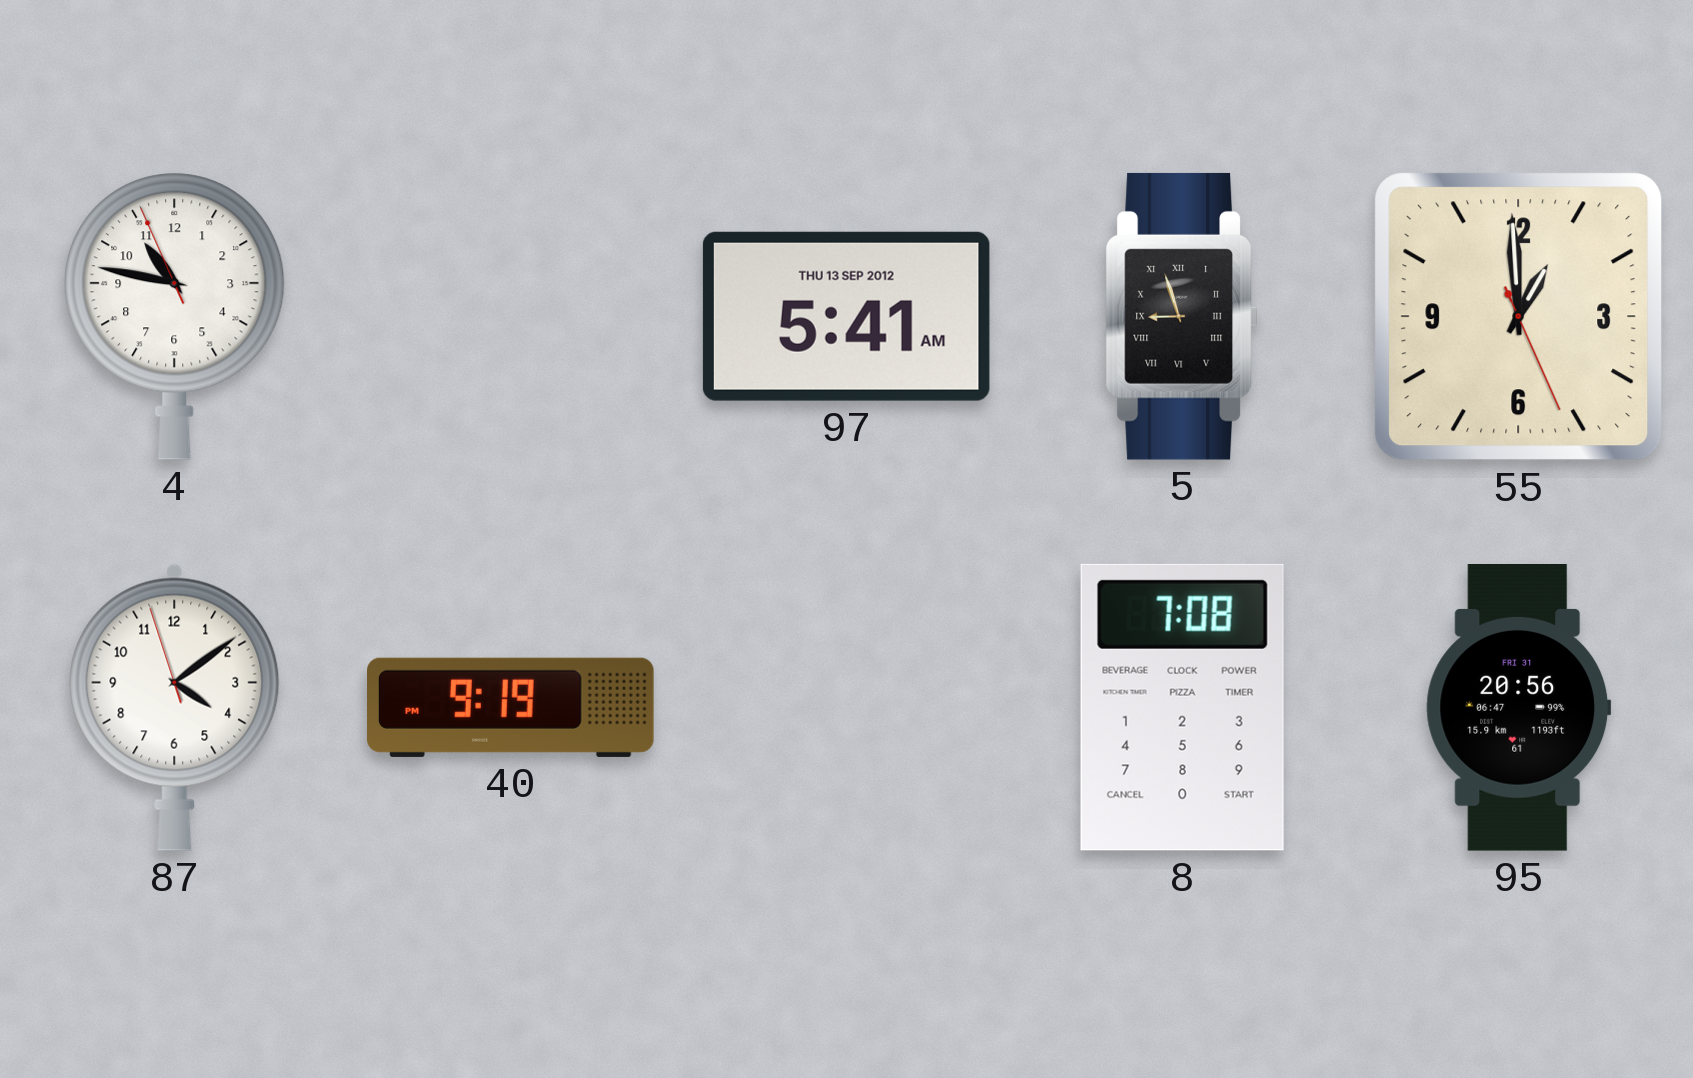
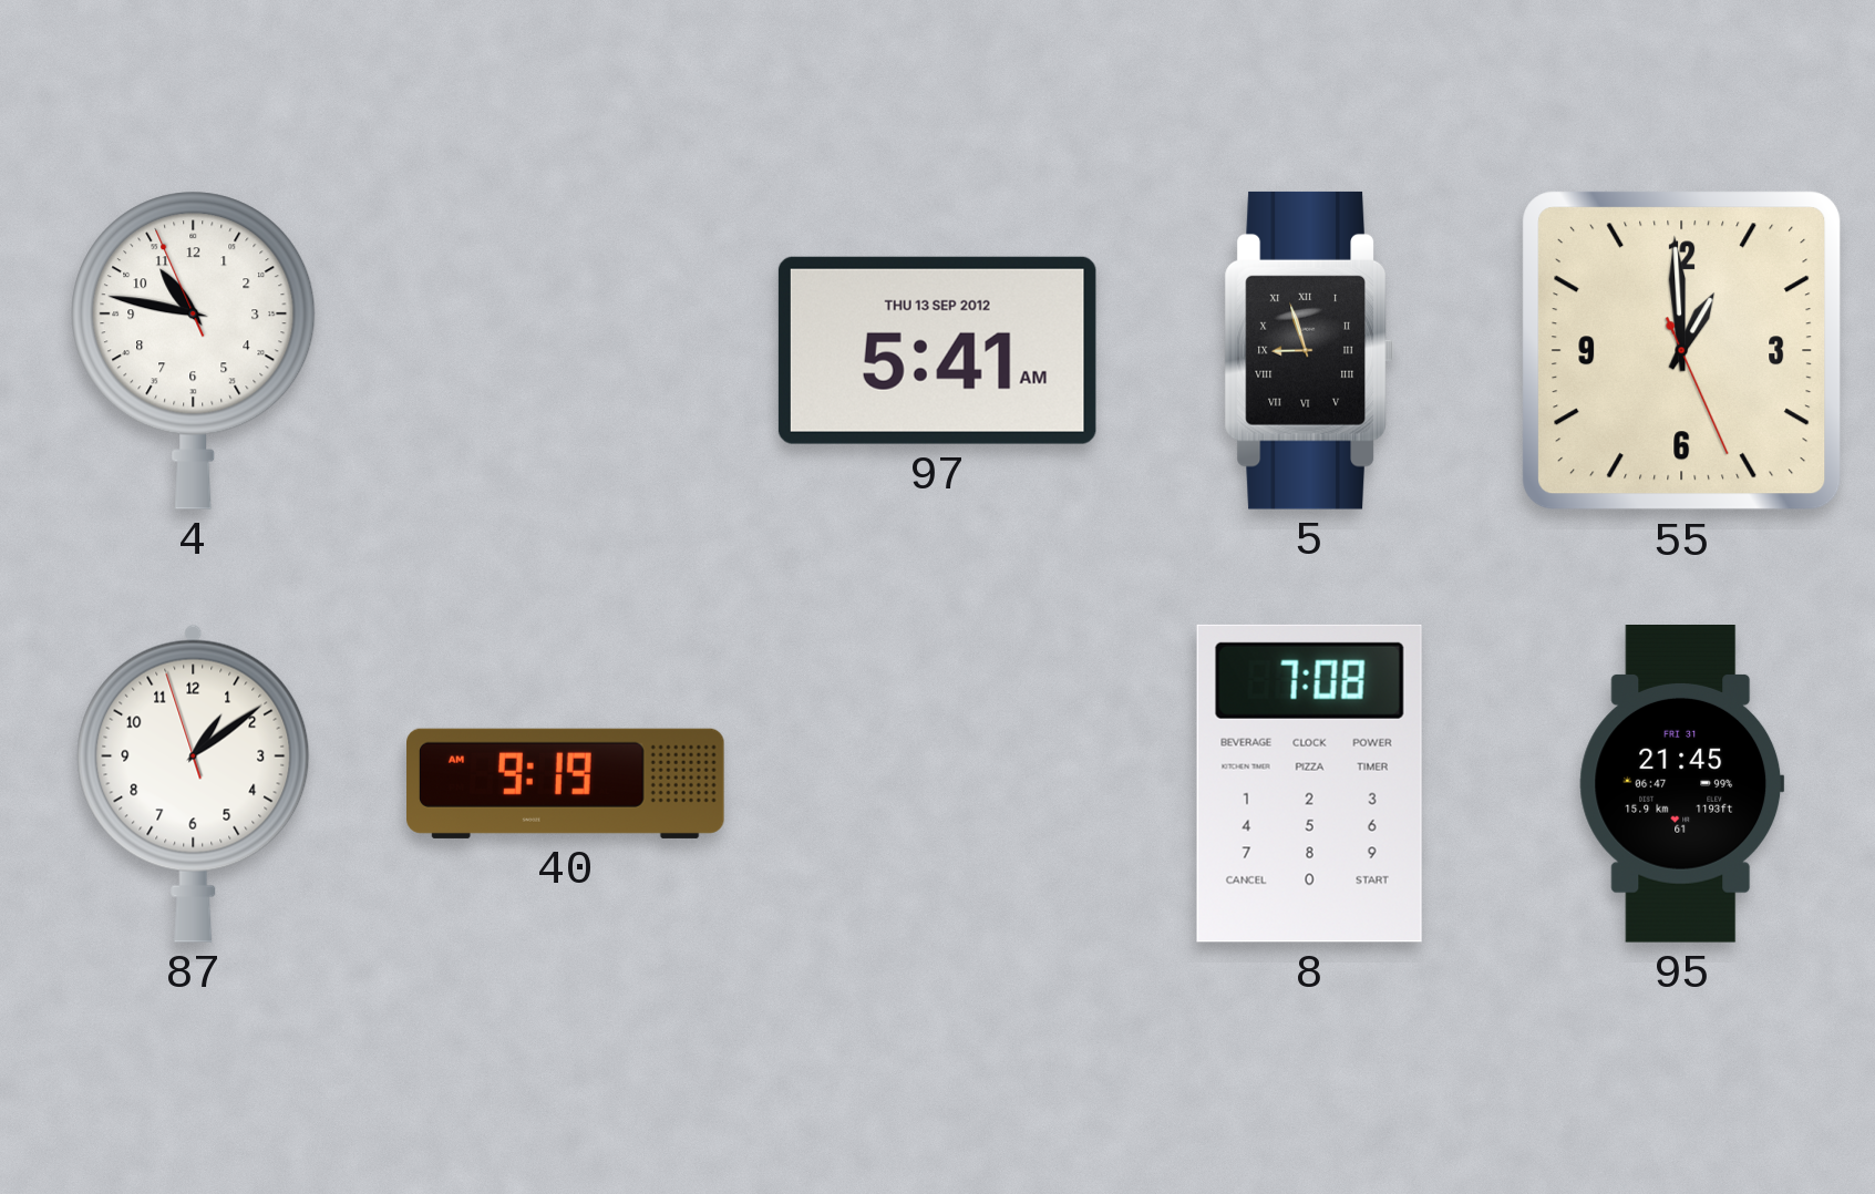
87: 4:08 -> 1:08 (194, 783)
40: 9:19 PM -> 9:19 AM (566, 783)
95: 20:56 -> 21:45 (1682, 784)
